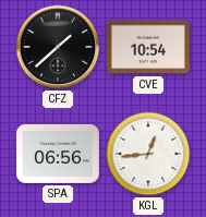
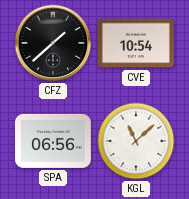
KGL: 12:44 -> 11:08 (136, 141)
